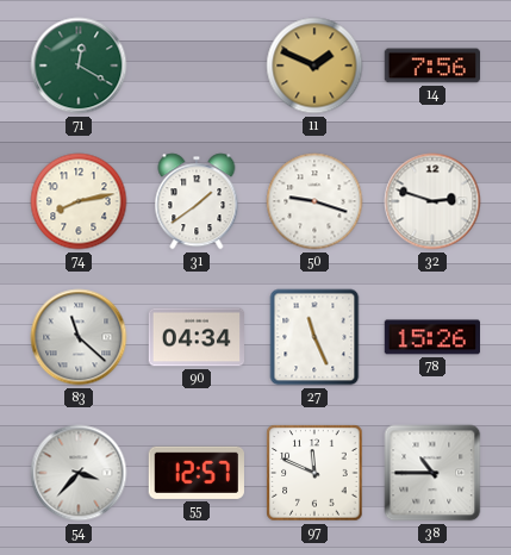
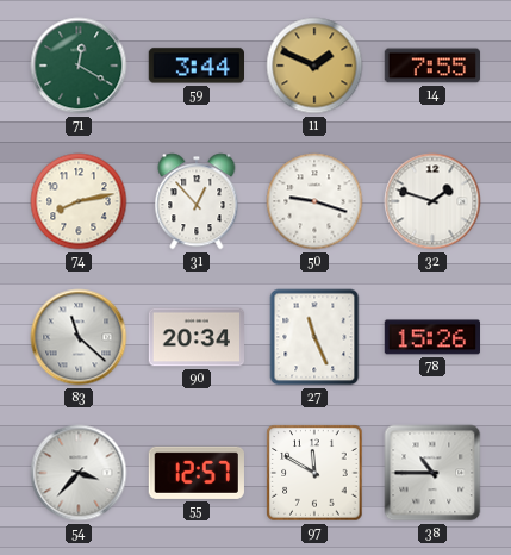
59: none -> 3:44 (195, 66)
14: 7:56 -> 7:55 (432, 66)
31: 1:39 -> 12:53 (197, 201)
32: 2:48 -> 1:48 (432, 201)
90: 04:34 -> 20:34 (197, 337)
97: 11:49 -> 11:50 (314, 473)
